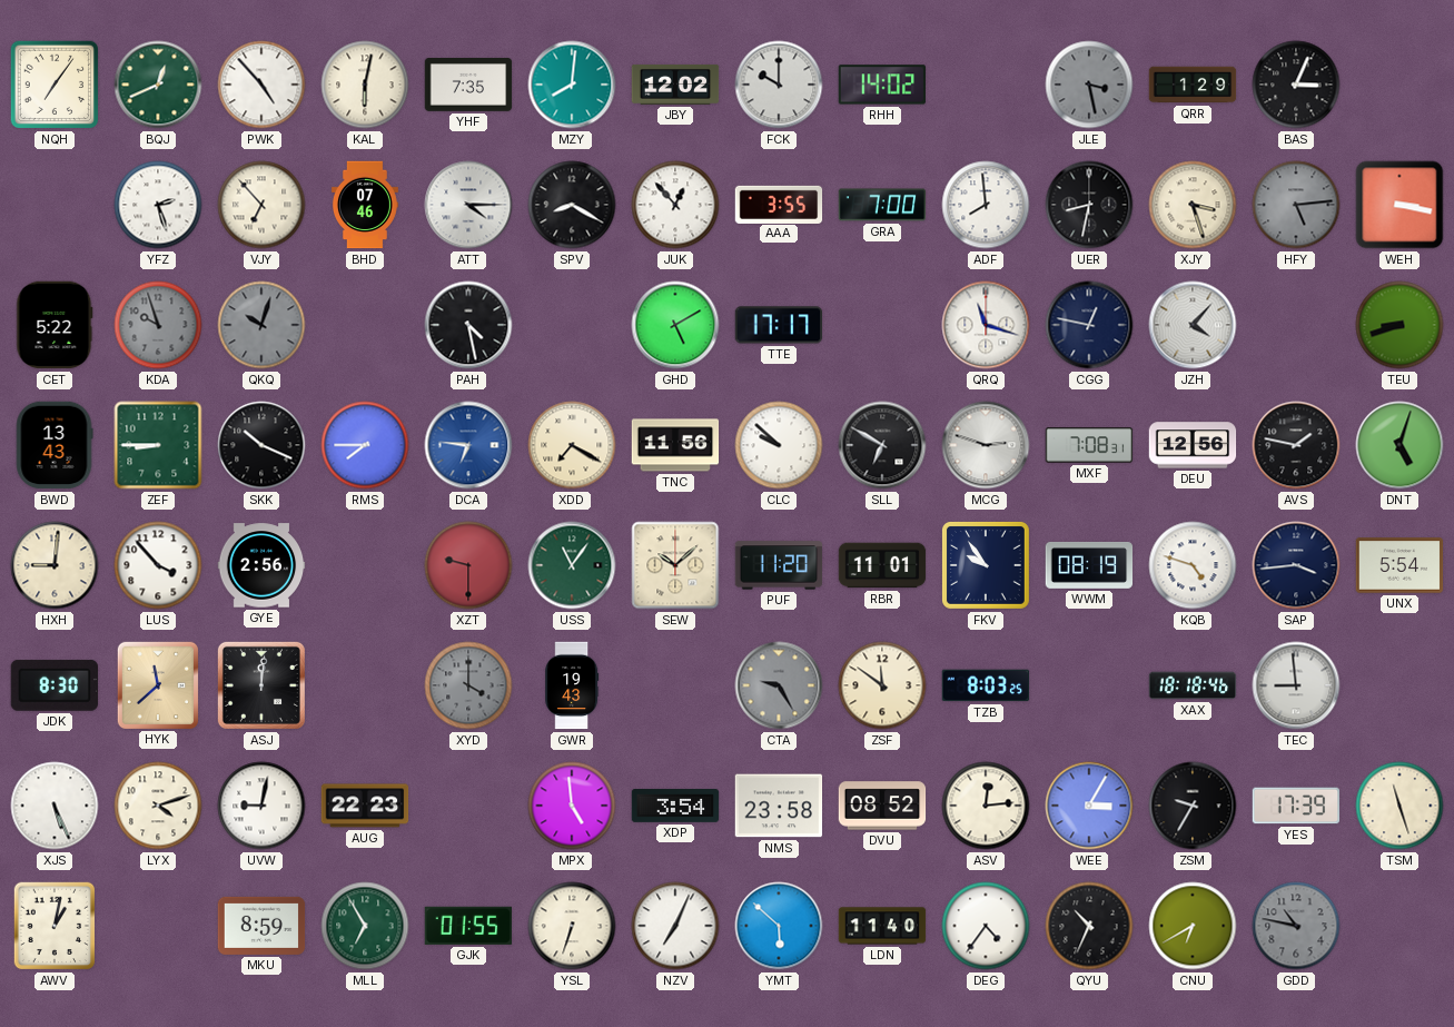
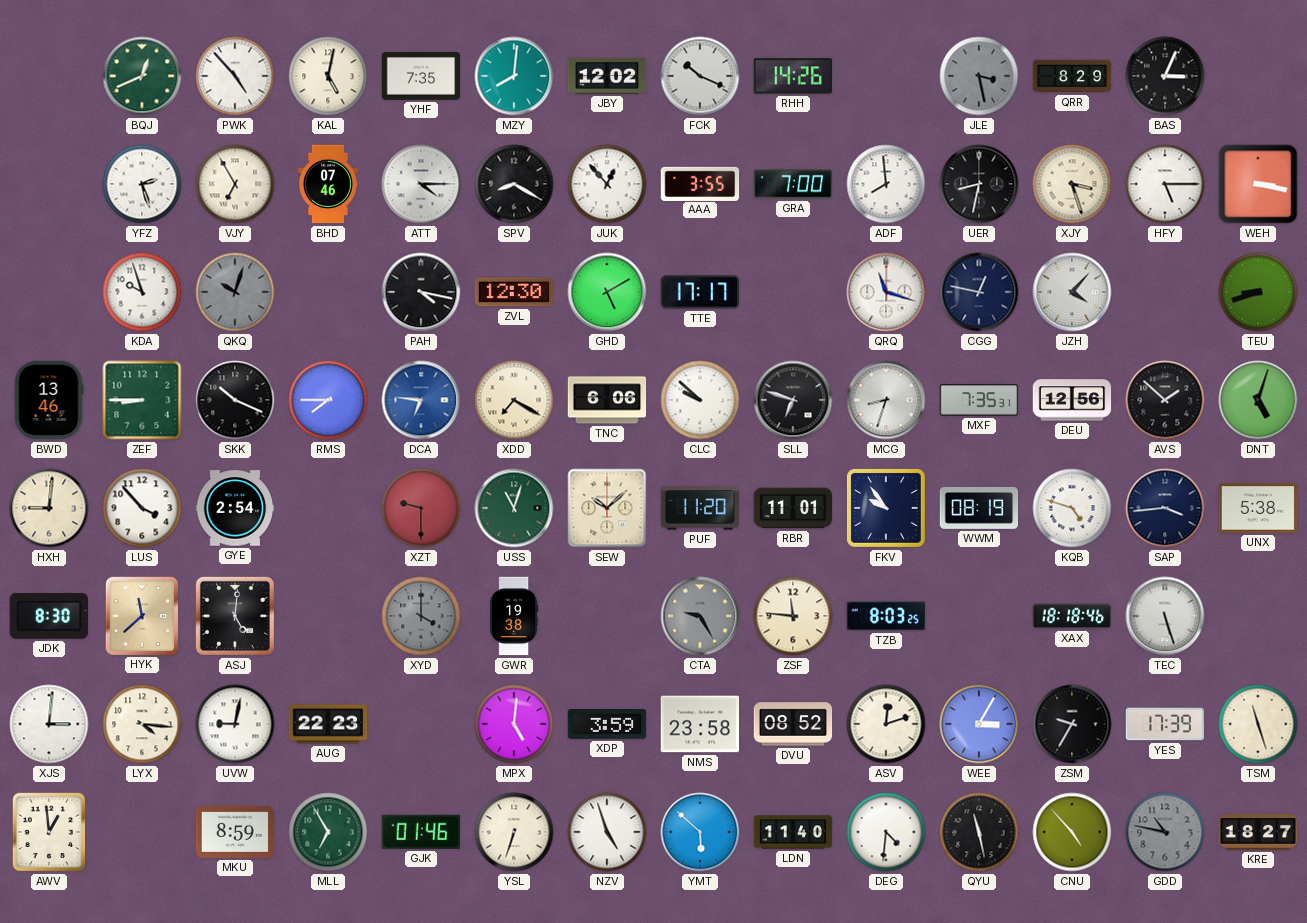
NQH: 7:06 -> none (55, 85)
KAL: 6:02 -> 5:02 (328, 76)
FCK: 10:00 -> 10:19 (700, 76)
RHH: 14:02 -> 14:26 (792, 76)
QRR: 1:29 -> 8:29 (1072, 76)
VJY: 6:53 -> 6:55 (235, 184)
HFY: 5:14 -> 5:15 (1165, 184)
HFY dial: grey -> white (1165, 184)
CET: 5:22 -> none (55, 325)
KDA dial: grey -> white (142, 292)
PAH: 4:28 -> 4:17 (421, 292)
ZVL: none -> 12:30 (514, 292)
BWD: 13:43 -> 13:46 (49, 400)
TNC: 11:56 -> 6:06 (607, 400)
SLL: 6:50 -> 6:48 (793, 400)
MCG: 2:48 -> 8:33 (886, 400)
MXF: 7:08 -> 7:35 (979, 400)
AVS: 1:47 -> 1:52 (1165, 400)
GYE: 2:56 -> 2:54 (235, 508)
USS: 11:06 -> 11:03 (514, 508)
UNX: 5:54 -> 5:38 (1258, 508)
ASJ: 12:01 -> 5:01 (235, 616)
GWR: 19:43 -> 19:38 (514, 616)
ZSF: 11:51 -> 11:46 (793, 616)
TEC: 8:59 -> 5:27 (1165, 616)
XJS: 5:26 -> 3:01 (49, 724)
LYX: 4:12 -> 4:16 (142, 724)
MPX: 4:59 -> 5:01 (514, 724)
XDP: 3:54 -> 3:59 (607, 725)
ASV: 12:14 -> 12:12 (886, 724)
AWV: 1:02 -> 12:59 (49, 832)
GJK: 01:55 -> 01:46 (420, 832)
NZV: 7:04 -> 4:57 (607, 832)
DEG: 4:36 -> 4:31 (886, 832)
QYU: 10:34 -> 11:28 (979, 832)
CNU: 6:40 -> 4:53 (1072, 832)
KRE: none -> 18:27 (1258, 832)
